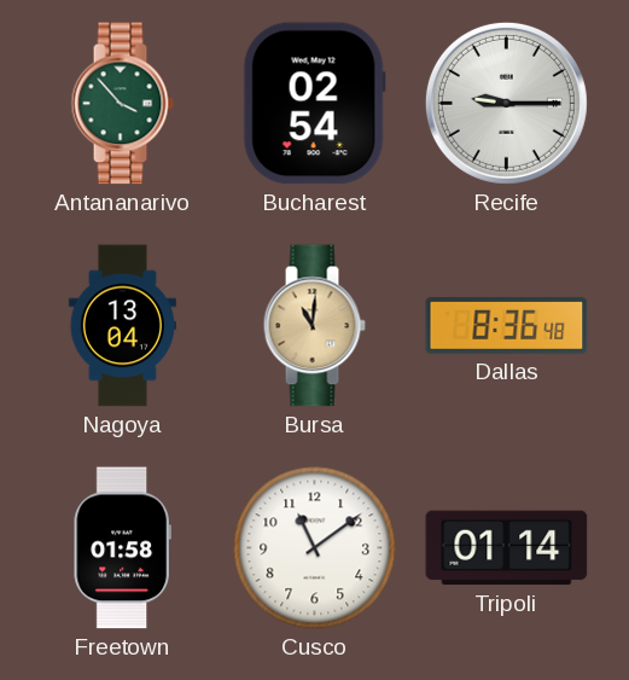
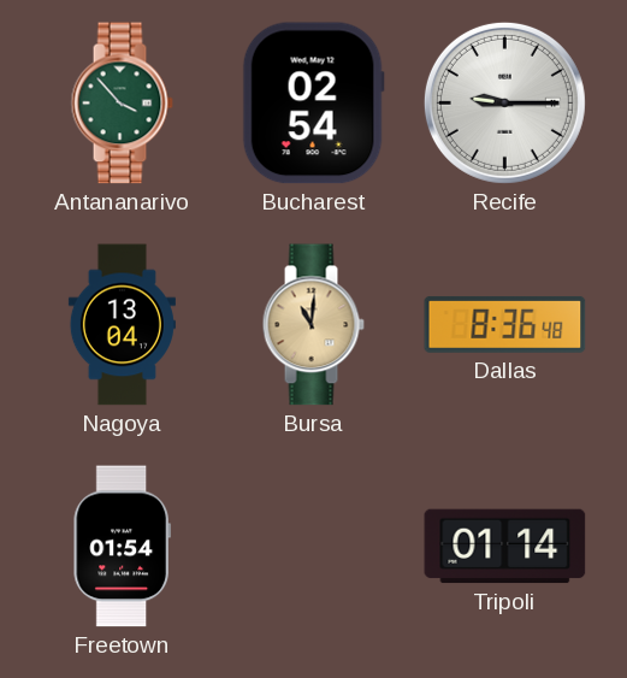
Freetown: 01:58 -> 01:54 (122, 547)
Cusco: 11:09 -> none (315, 548)
